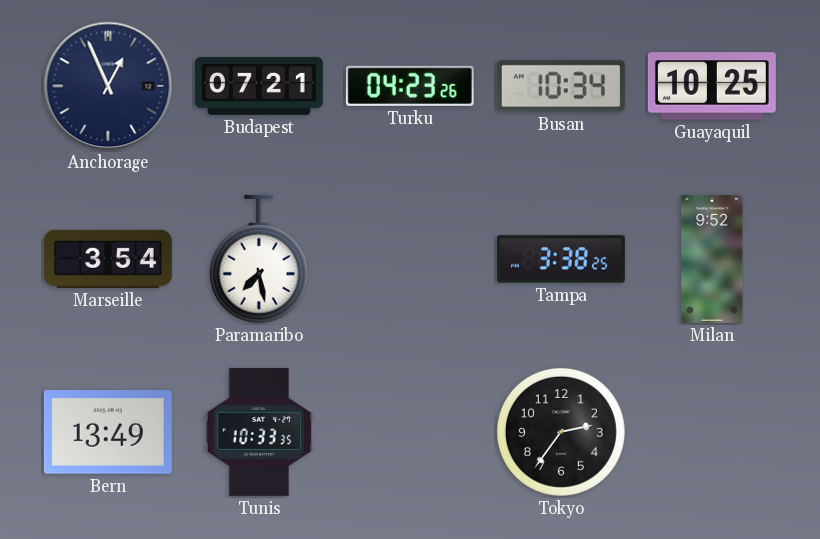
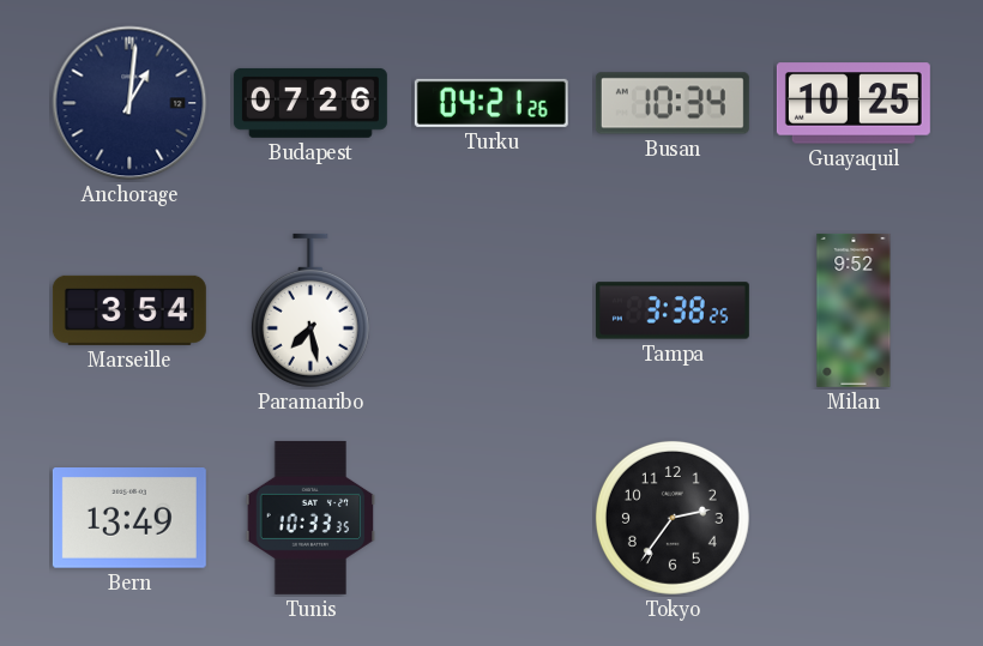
Anchorage: 12:56 -> 1:01 (129, 103)
Budapest: 07:21 -> 07:26 (310, 103)
Turku: 04:23 -> 04:21 (491, 103)
